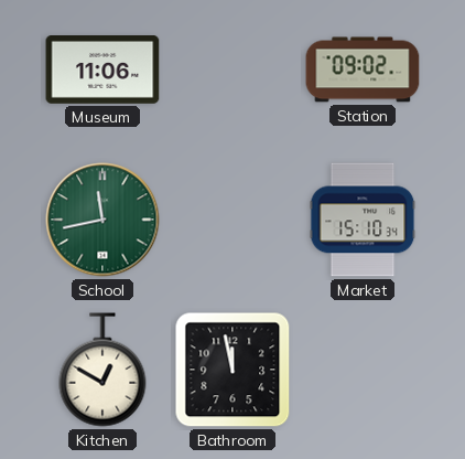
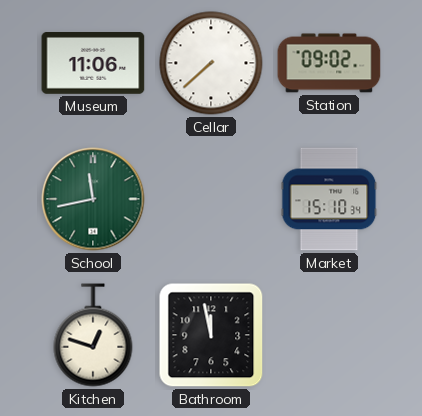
Cellar: none -> 7:38 (211, 63)
Kitchen: 12:50 -> 12:48 (93, 335)
